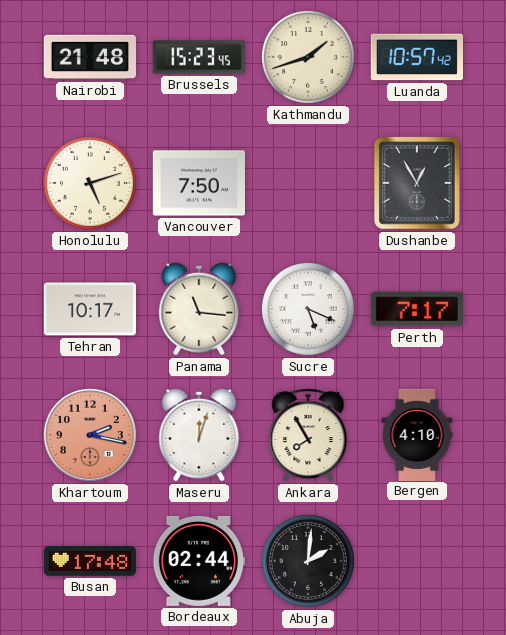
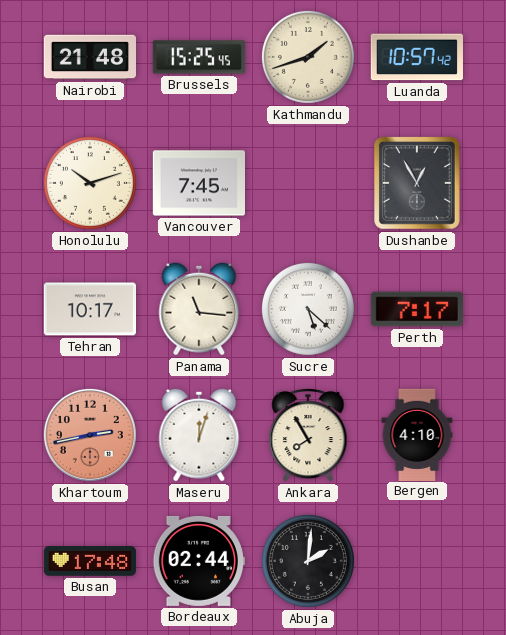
Brussels: 15:23 -> 15:25 (198, 57)
Honolulu: 5:12 -> 10:12 (90, 183)
Vancouver: 7:50 -> 7:45 (198, 183)
Sucre: 5:19 -> 5:22 (308, 309)
Khartoum: 2:17 -> 2:43 (90, 435)
